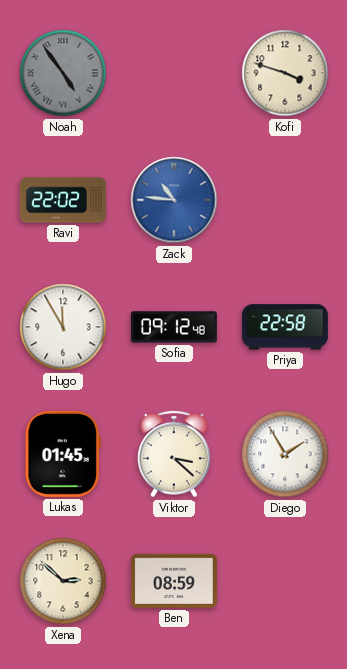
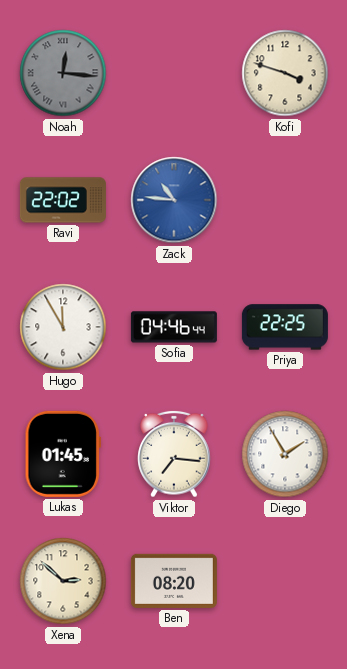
Noah: 4:54 -> 12:16 (63, 73)
Sofia: 09:12 -> 04:46 (174, 327)
Priya: 22:58 -> 22:25 (285, 327)
Viktor: 3:22 -> 7:16 (174, 454)
Ben: 08:59 -> 08:20 (174, 581)
